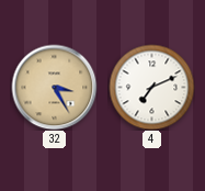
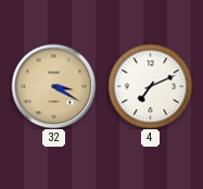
32: 3:25 -> 3:20 (53, 86)
